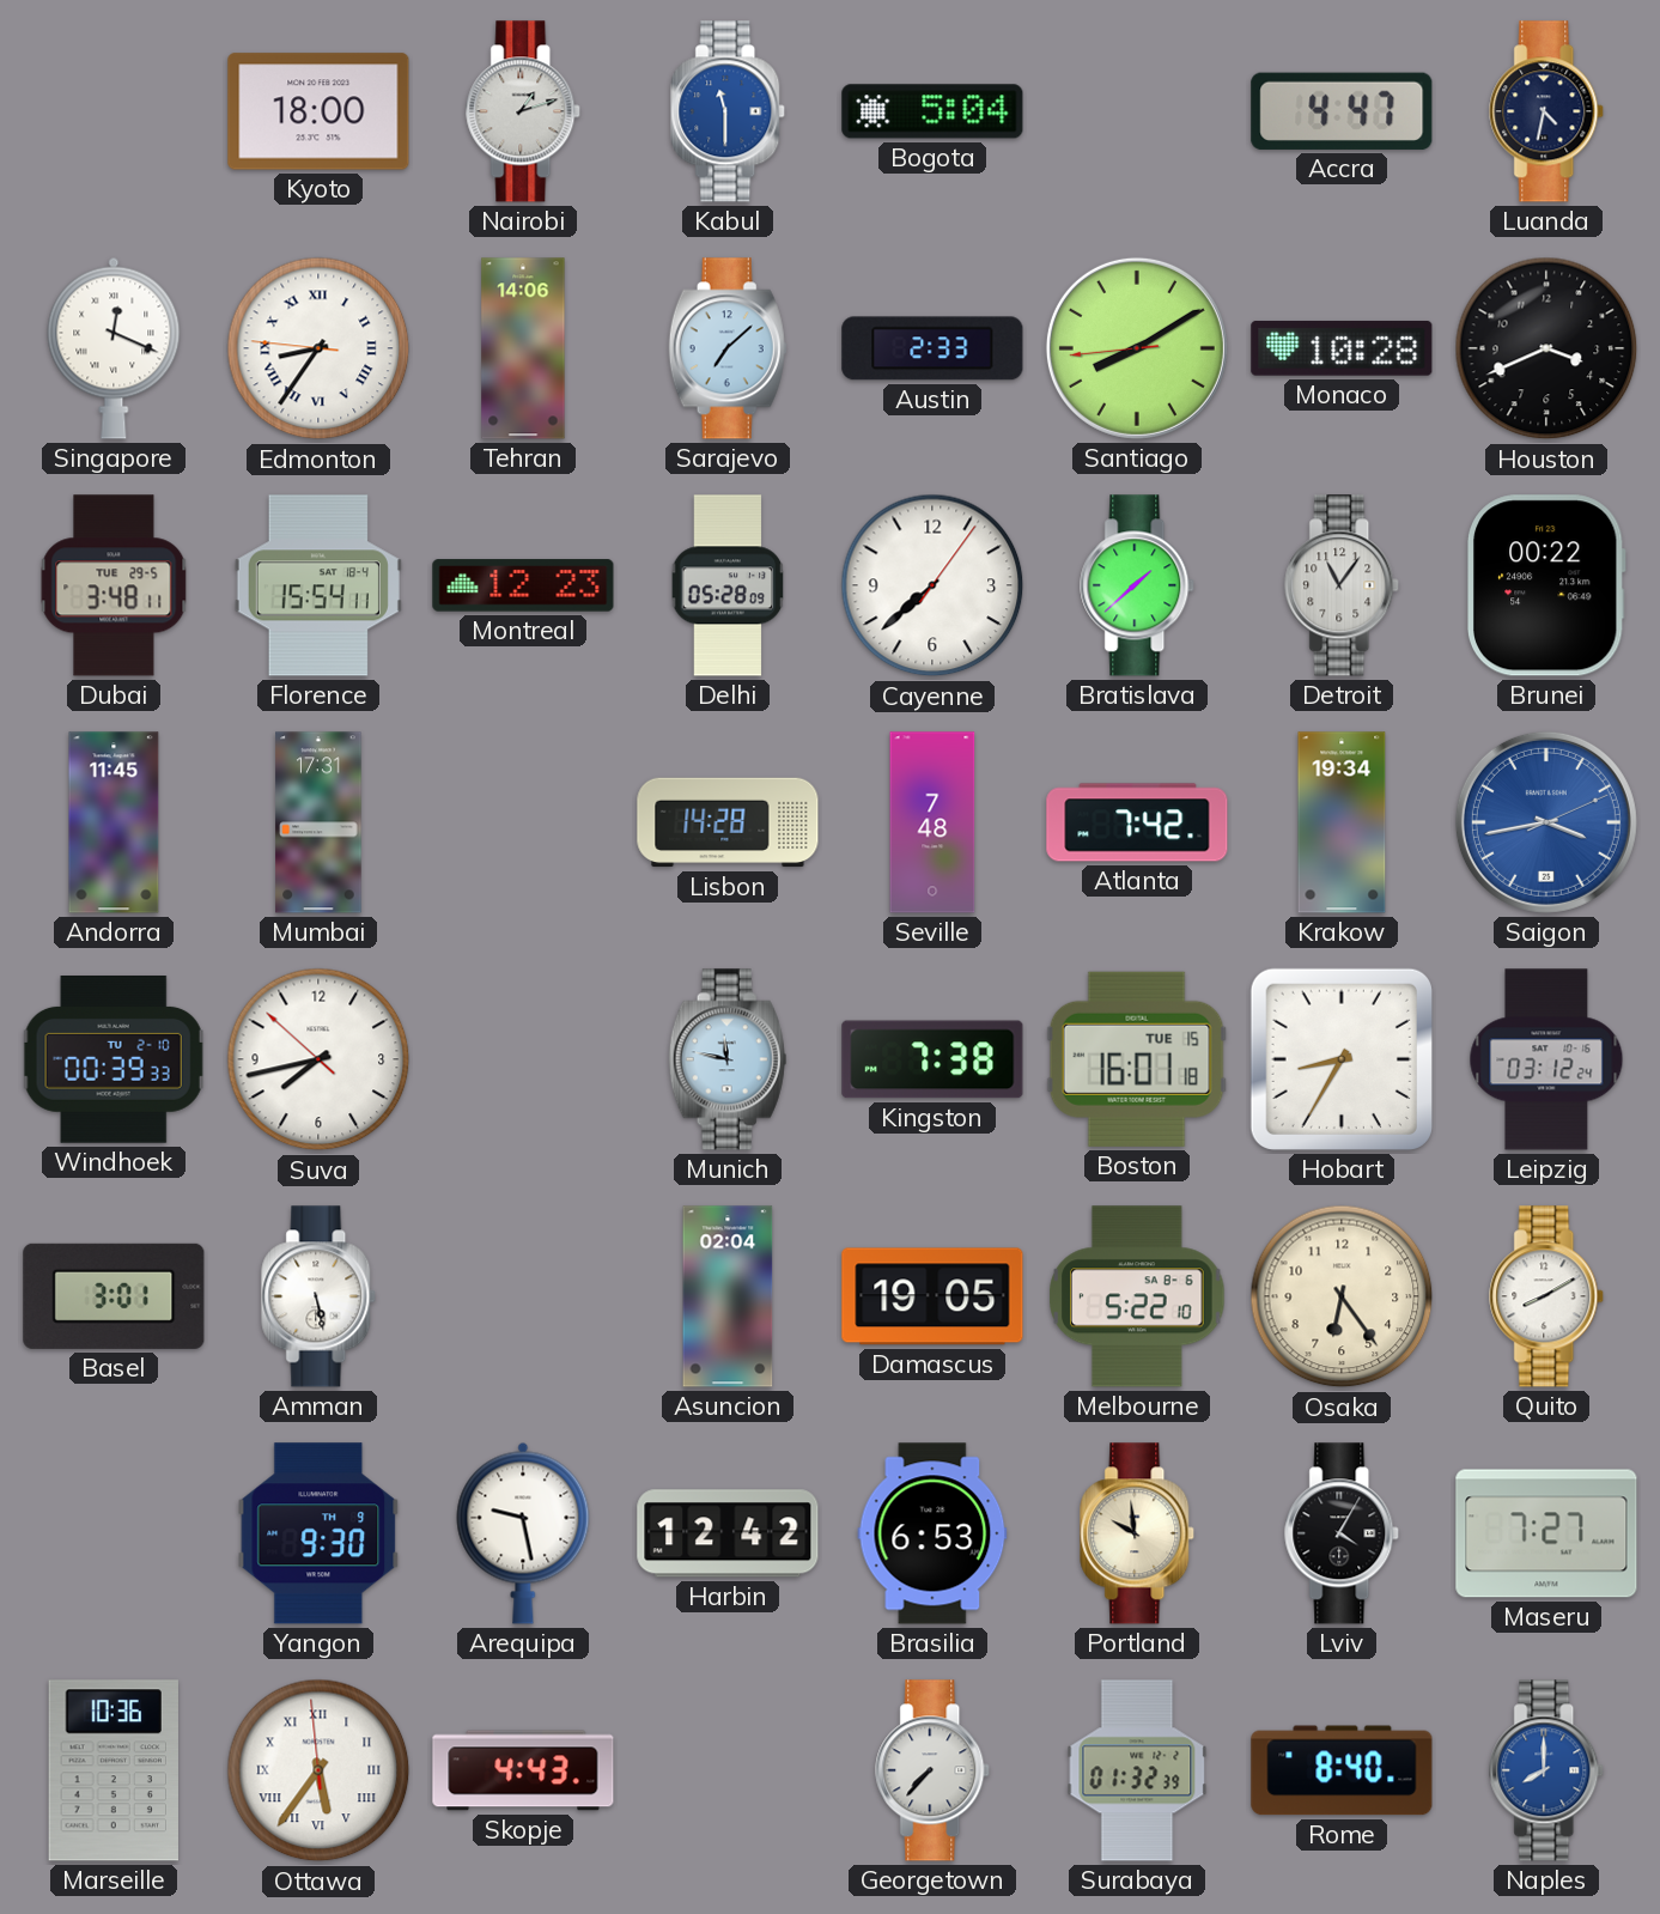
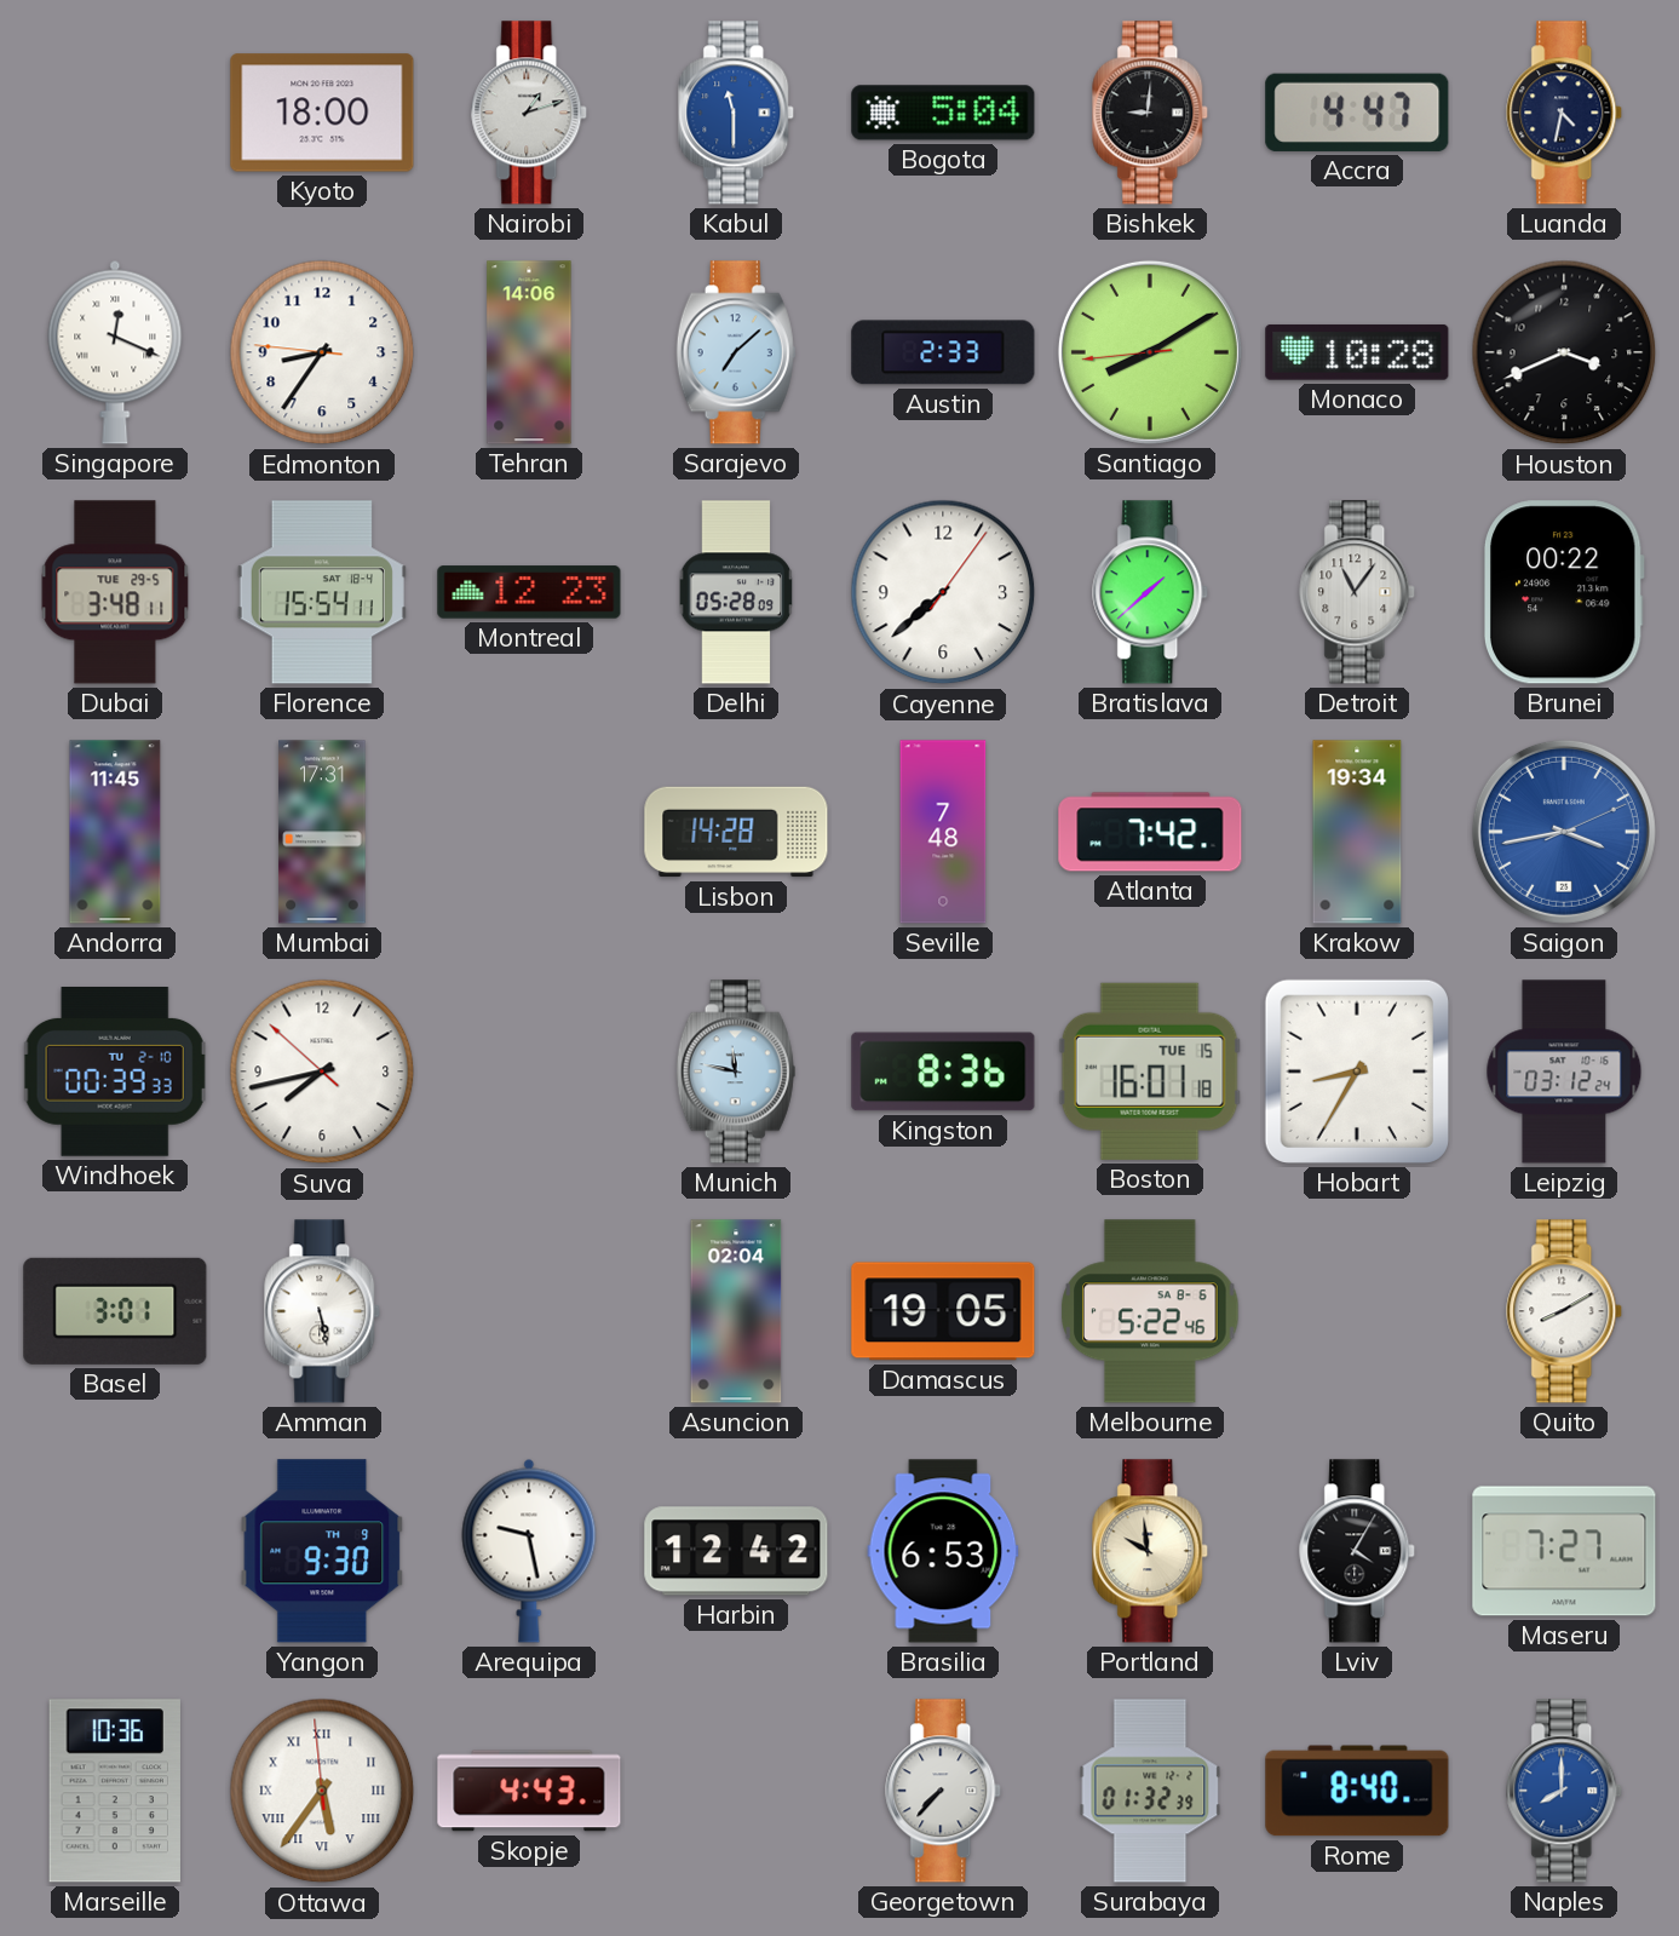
Bishkek: none -> 9:01 (1151, 113)
Edmonton numerals: Roman -> Arabic (322, 352)
Kingston: 7:38 -> 8:36 (943, 1072)
Melbourne: 5:22:10 -> 5:22:46 (1150, 1311)
Osaka: 6:24 -> none (1342, 1296)
